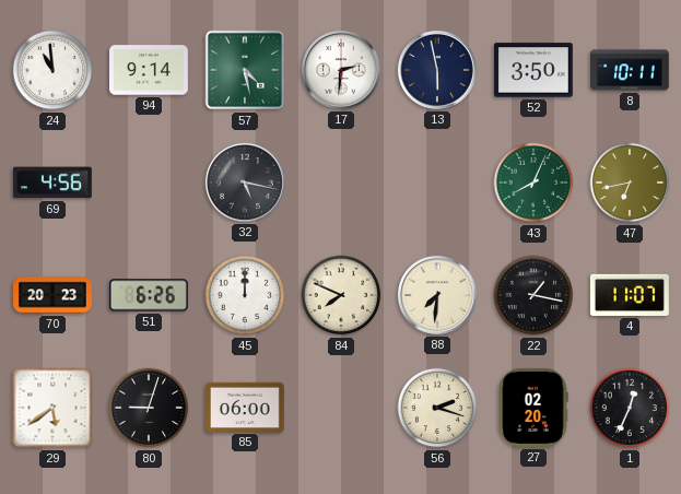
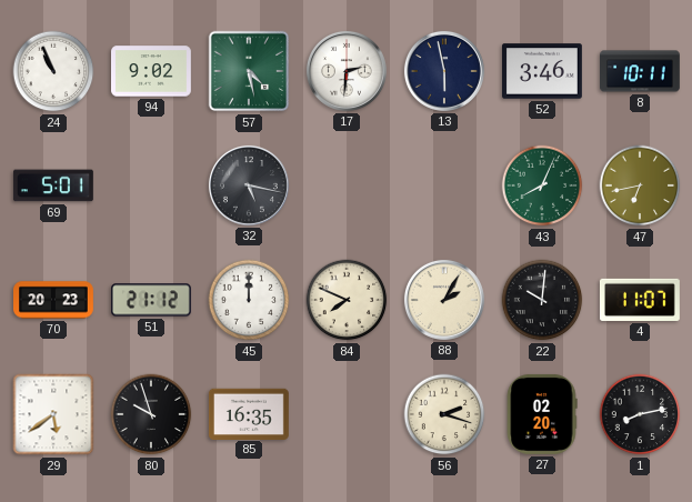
24: 10:59 -> 10:56 (53, 71)
94: 9:14 -> 9:02 (152, 71)
52: 3:50 -> 3:46 (543, 71)
69: 4:56 -> 5:01 (53, 185)
51: 6:26 -> 21:12 (151, 300)
88: 7:31 -> 2:05 (444, 300)
22: 1:17 -> 10:01 (542, 300)
80: 9:03 -> 9:57 (151, 414)
85: 06:00 -> 16:35 (249, 413)
1: 12:34 -> 8:13 (640, 414)
